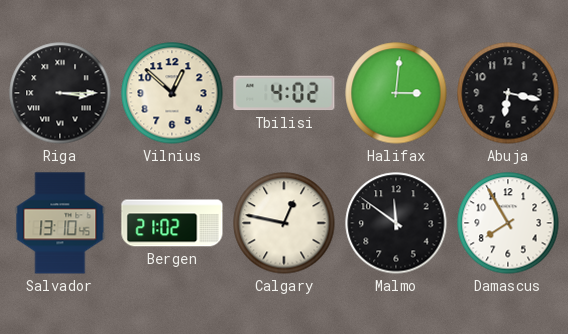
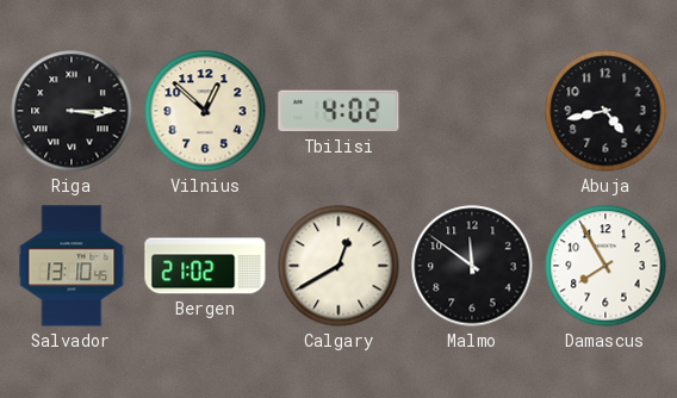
Halifax: 3:01 -> none (396, 93)
Abuja: 6:17 -> 4:43 (605, 111)
Calgary: 12:47 -> 12:40 (338, 266)
